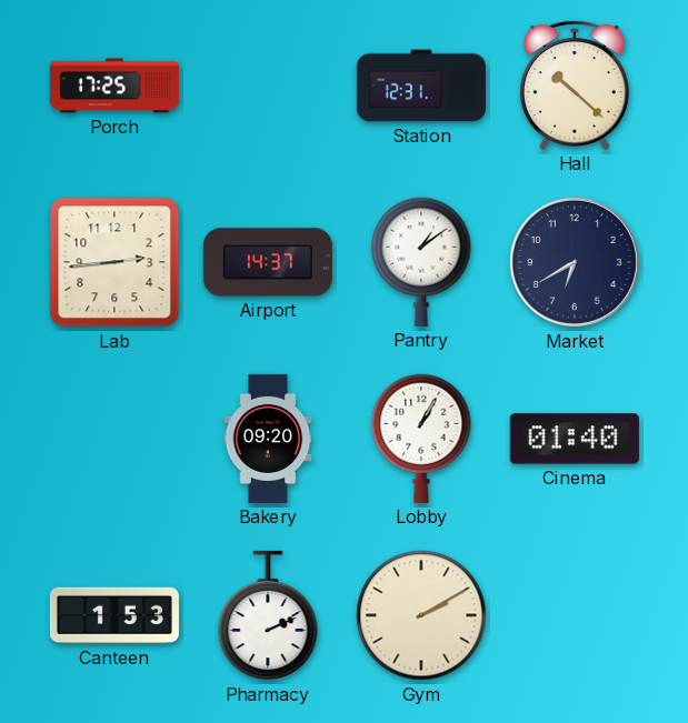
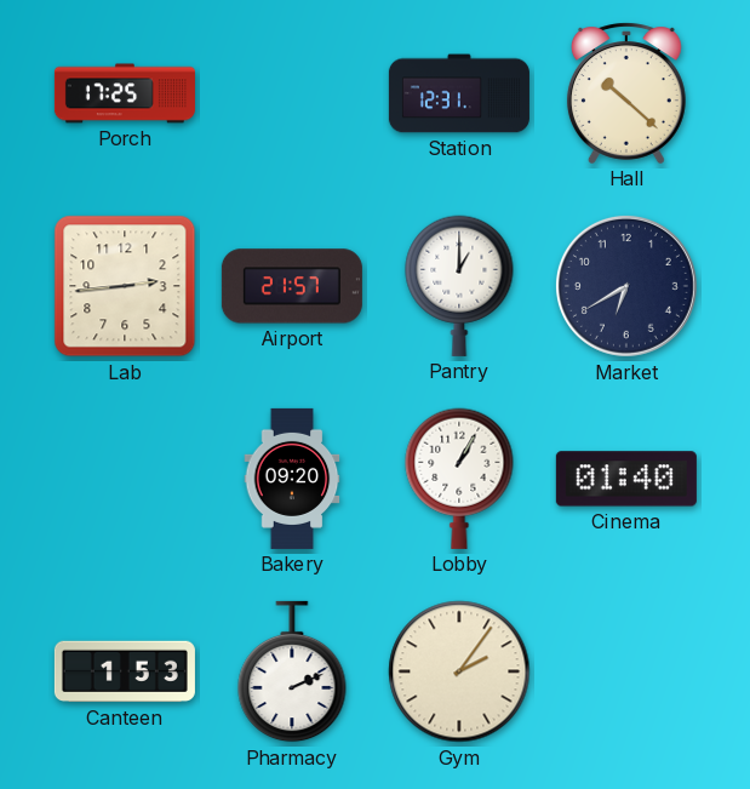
Airport: 14:37 -> 21:57 (292, 286)
Pantry: 1:09 -> 1:00 (459, 286)
Gym: 2:10 -> 2:06 (459, 671)
